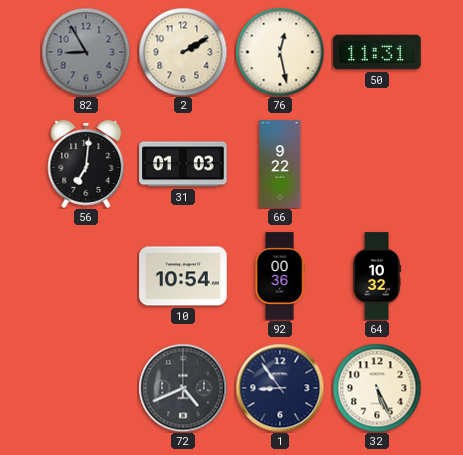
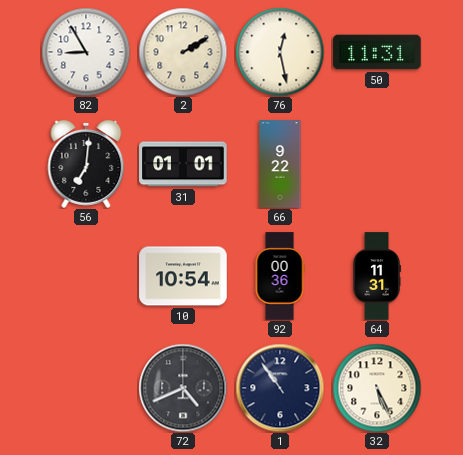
82 dial: grey -> white (86, 52)
31: 01:03 -> 01:01 (183, 164)
64: 10:32 -> 11:31 (377, 276)
1: 8:54 -> 10:54 (280, 388)
